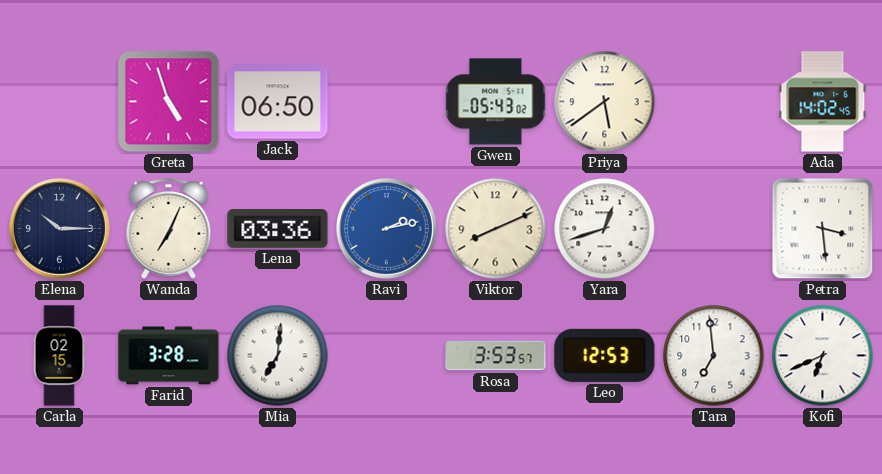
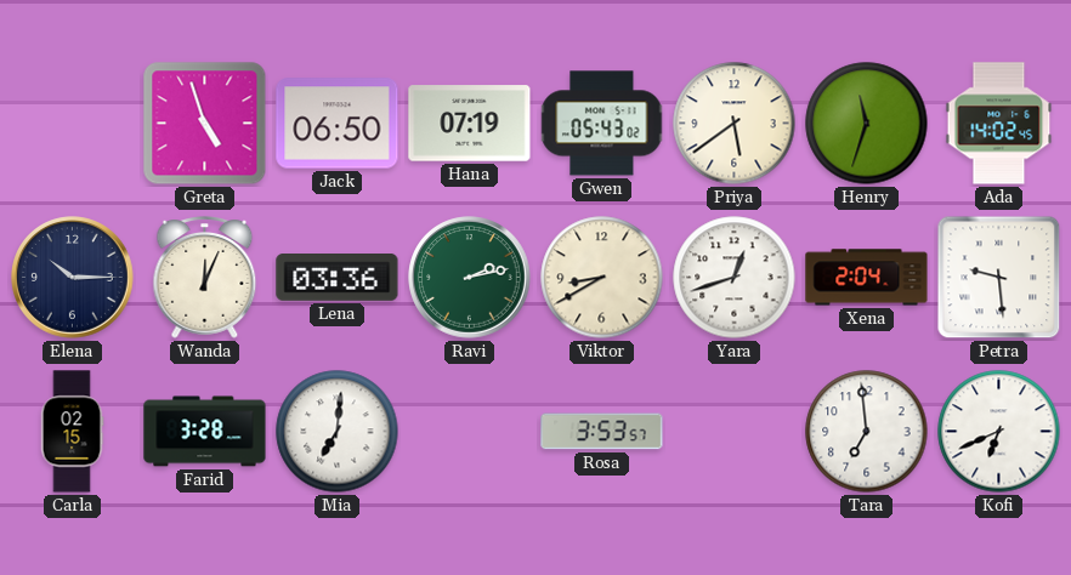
Hana: none -> 07:19 (470, 124)
Henry: none -> 11:33 (867, 124)
Wanda: 7:04 -> 12:04 (205, 278)
Ravi dial: blue -> green (470, 278)
Viktor: 8:11 -> 8:40 (602, 278)
Xena: none -> 2:04 (867, 278)
Petra: 3:29 -> 9:29 (999, 278)
Leo: 12:53 -> none (605, 355)
